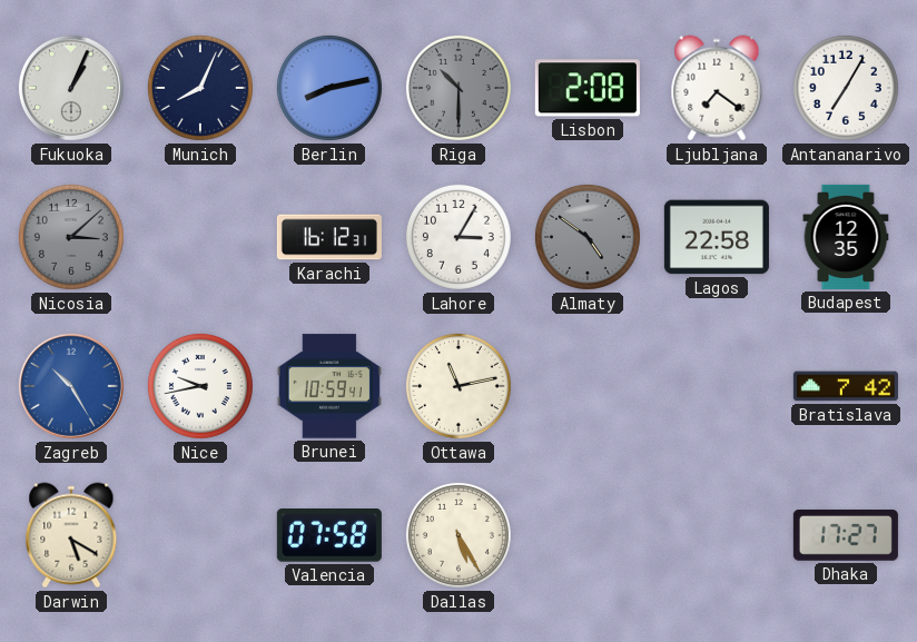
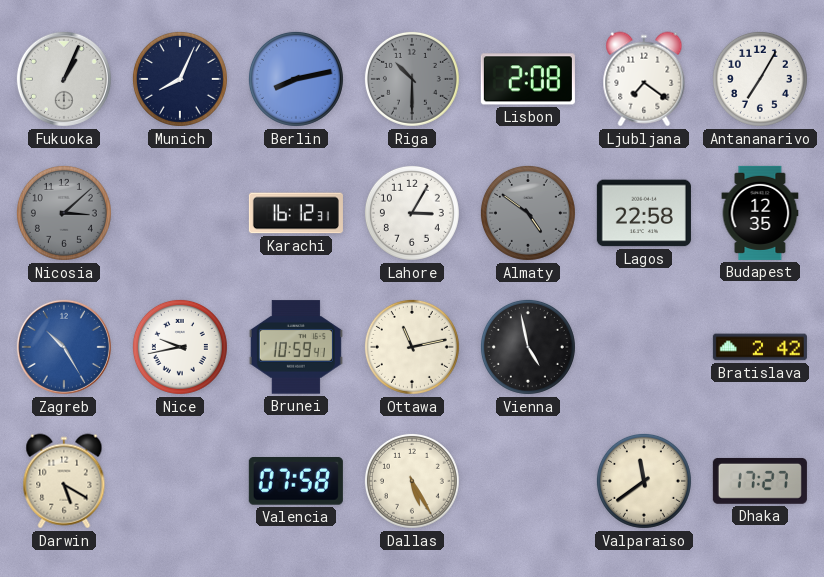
Vienna: none -> 4:58 (528, 347)
Bratislava: 7:42 -> 2:42 (760, 347)
Valparaiso: none -> 11:39 (644, 481)
